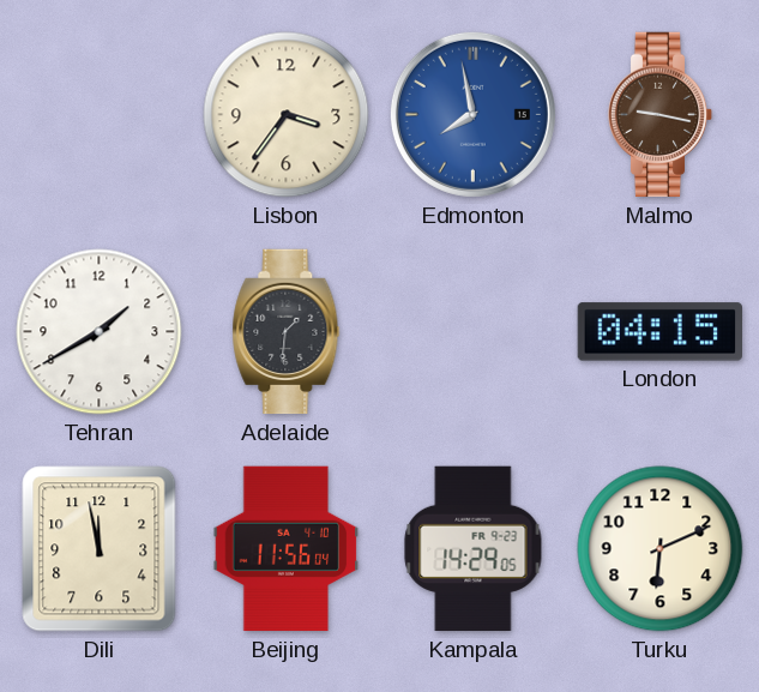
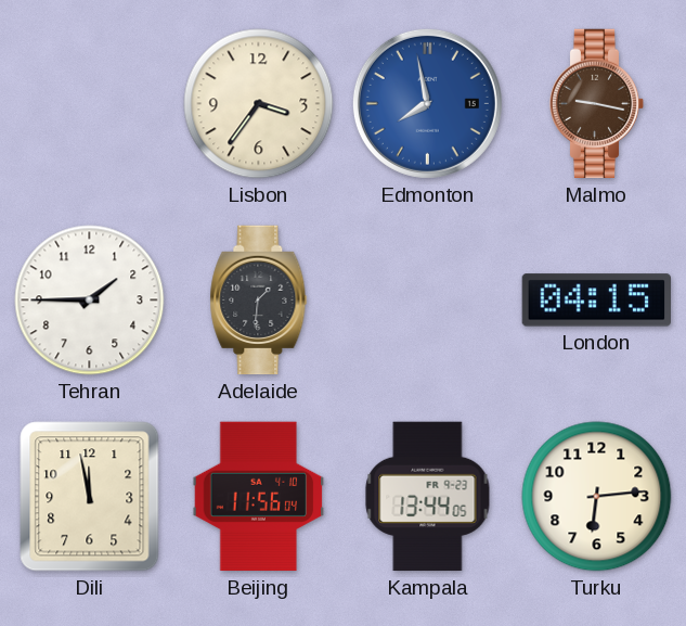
Tehran: 1:40 -> 1:45 (90, 301)
Kampala: 14:29 -> 13:44 (428, 497)
Turku: 6:11 -> 6:14 (597, 497)
